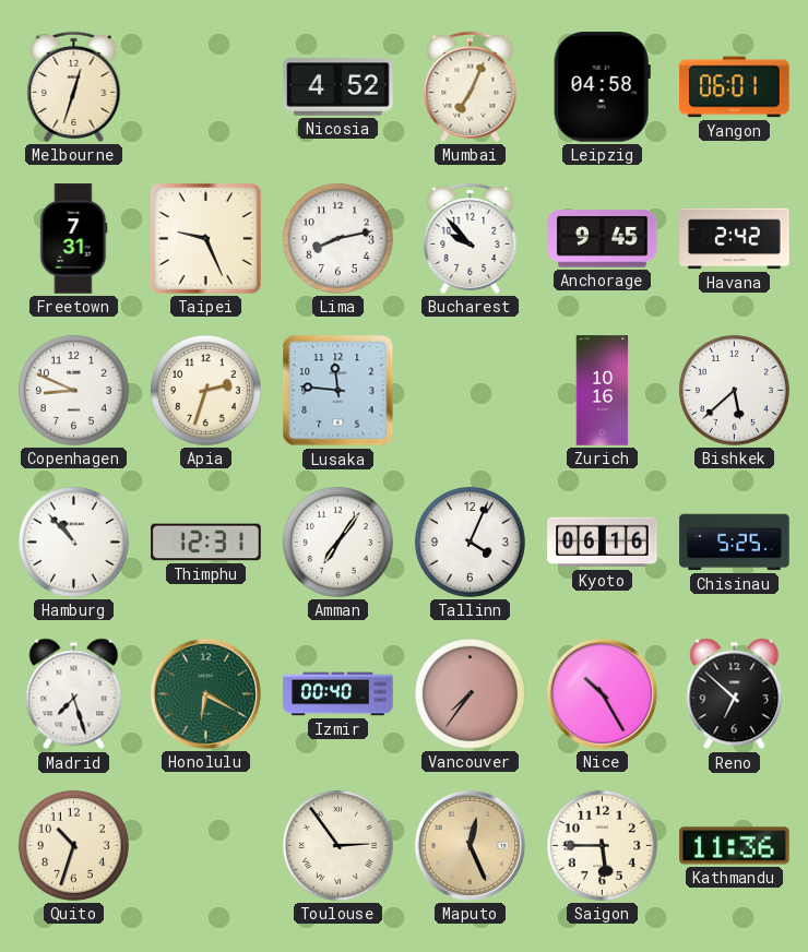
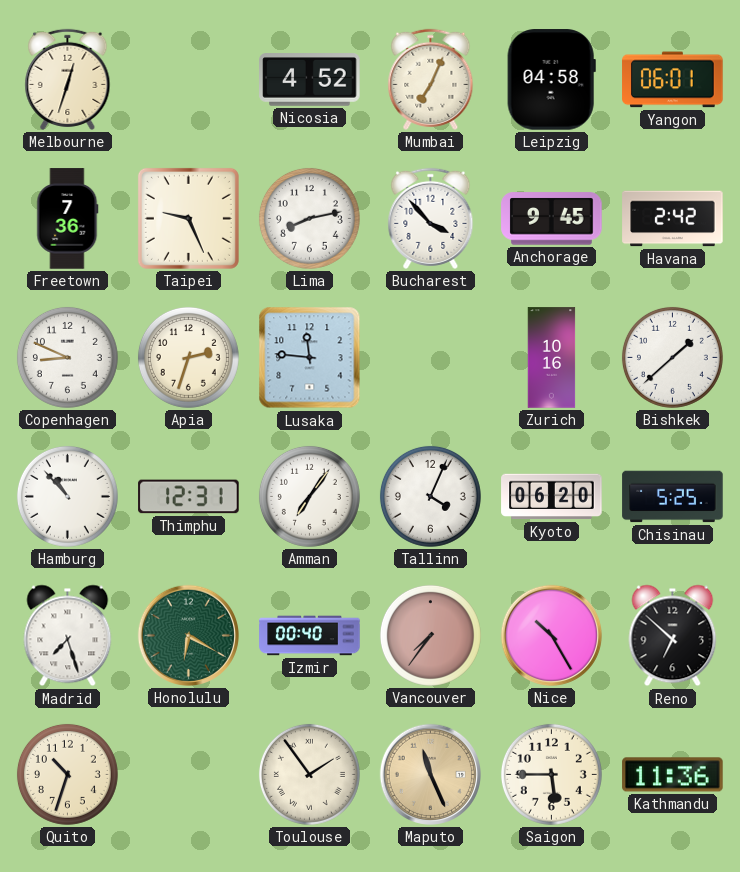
Freetown: 7:31 -> 7:36 (68, 219)
Bucharest: 9:53 -> 3:53 (431, 218)
Bishkek: 5:38 -> 1:38 (672, 357)
Kyoto: 06:16 -> 06:20 (552, 497)
Toulouse: 2:54 -> 1:54 (309, 774)
Maputo: 12:26 -> 11:26 (430, 774)
